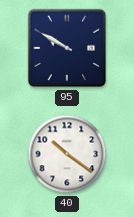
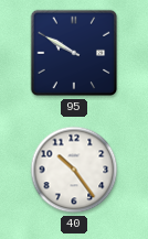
40: 10:21 -> 10:24 (74, 170)
